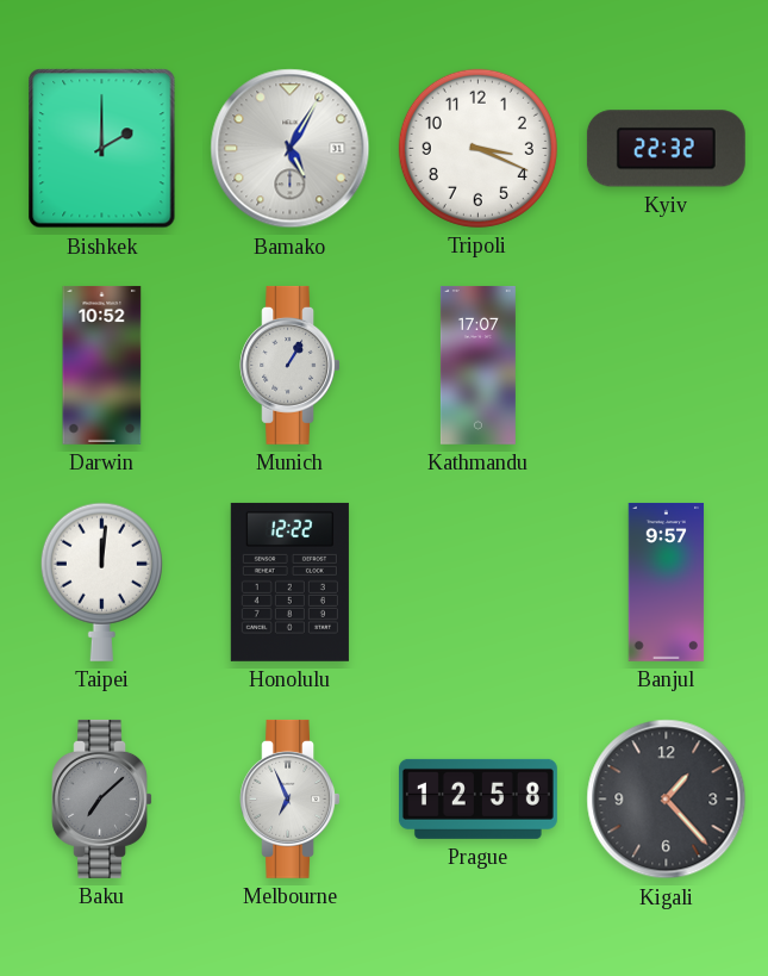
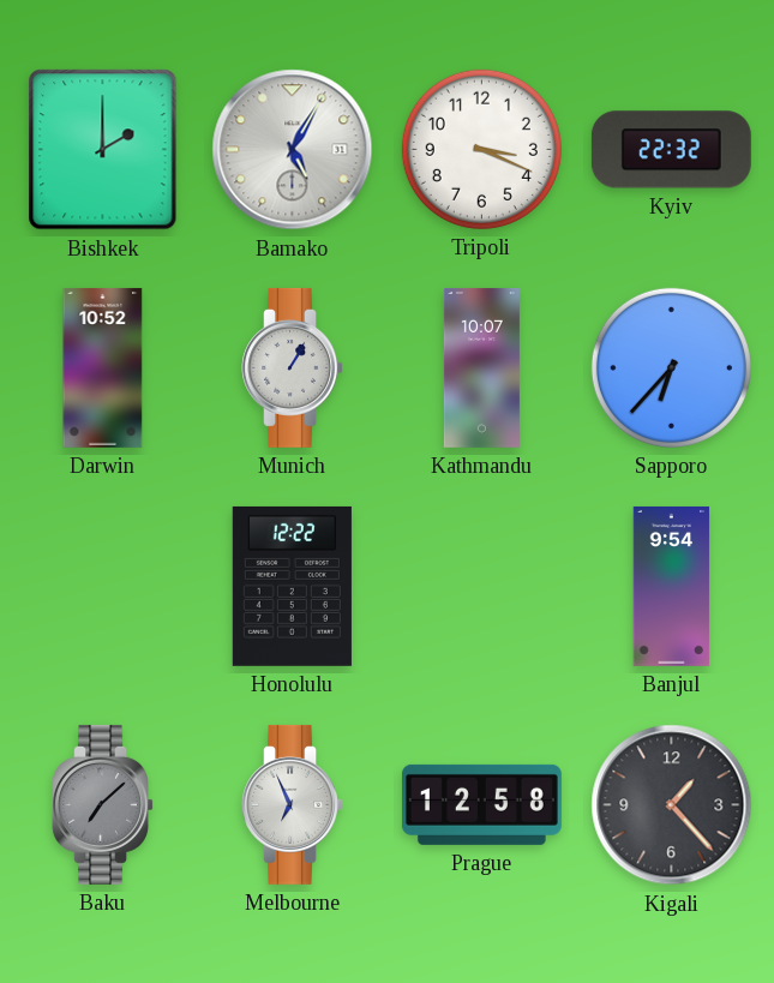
Kathmandu: 17:07 -> 10:07 (481, 367)
Sapporo: none -> 6:37 (671, 367)
Taipei: 12:01 -> none (101, 582)
Banjul: 9:57 -> 9:54 (672, 586)
